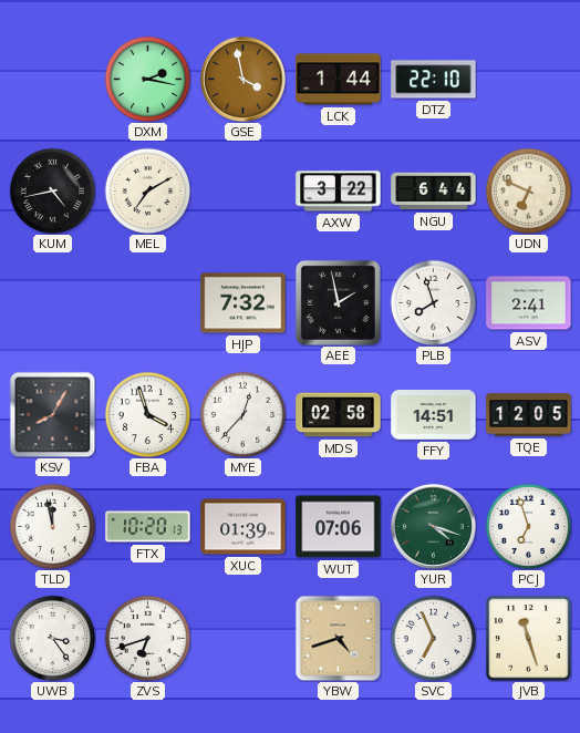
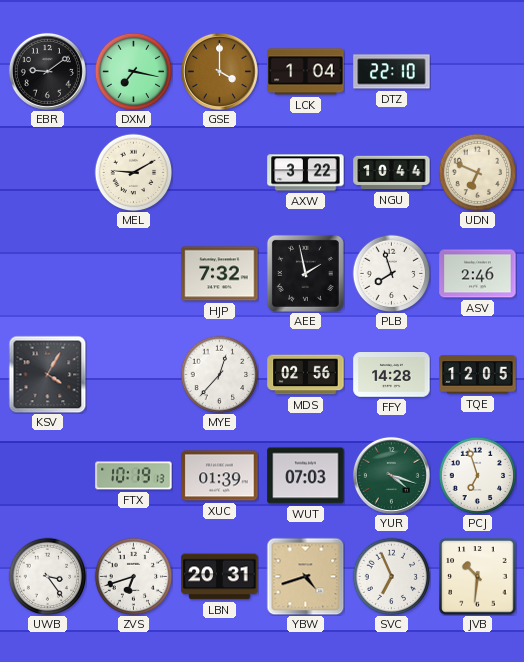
EBR: none -> 9:09 (47, 71)
DXM: 2:17 -> 7:17 (133, 71)
GSE: 3:58 -> 4:00 (219, 71)
LCK: 1:44 -> 1:04 (306, 72)
KUM: 4:43 -> none (52, 190)
MEL: 7:10 -> 9:10 (133, 172)
NGU: 6:44 -> 10:44 (392, 173)
ASV: 2:41 -> 2:46 (478, 274)
KSV: 8:05 -> 4:05 (47, 374)
FBA: 3:57 -> none (147, 414)
MDS: 02:58 -> 02:56 (306, 375)
FFY: 14:51 -> 14:28 (392, 375)
TLD: 11:58 -> none (52, 526)
FTX: 10:20 -> 10:19 (134, 476)
WUT: 07:06 -> 07:03 (306, 476)
LBN: none -> 20:31 (220, 577)
JVB: 11:27 -> 10:31 (478, 577)
